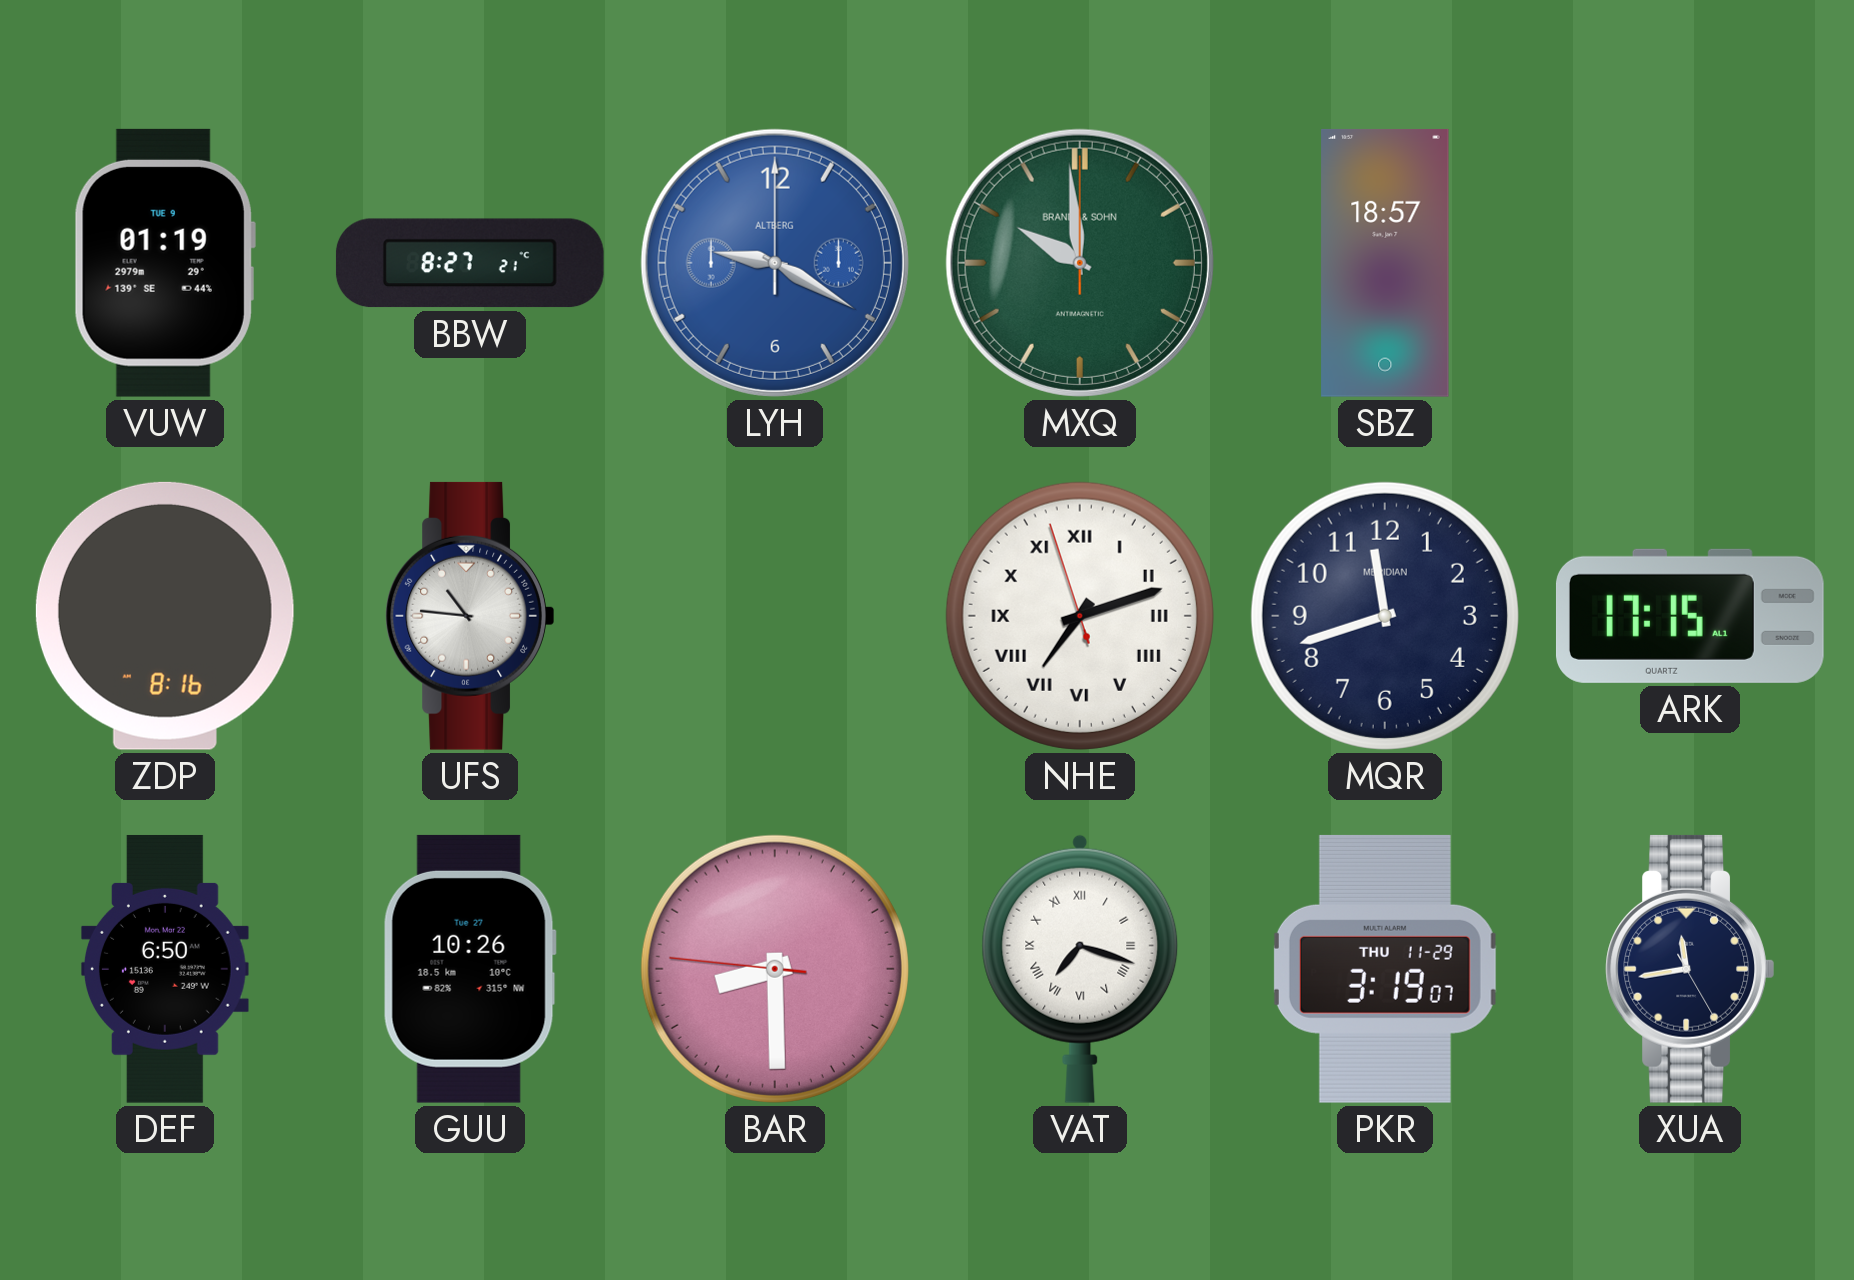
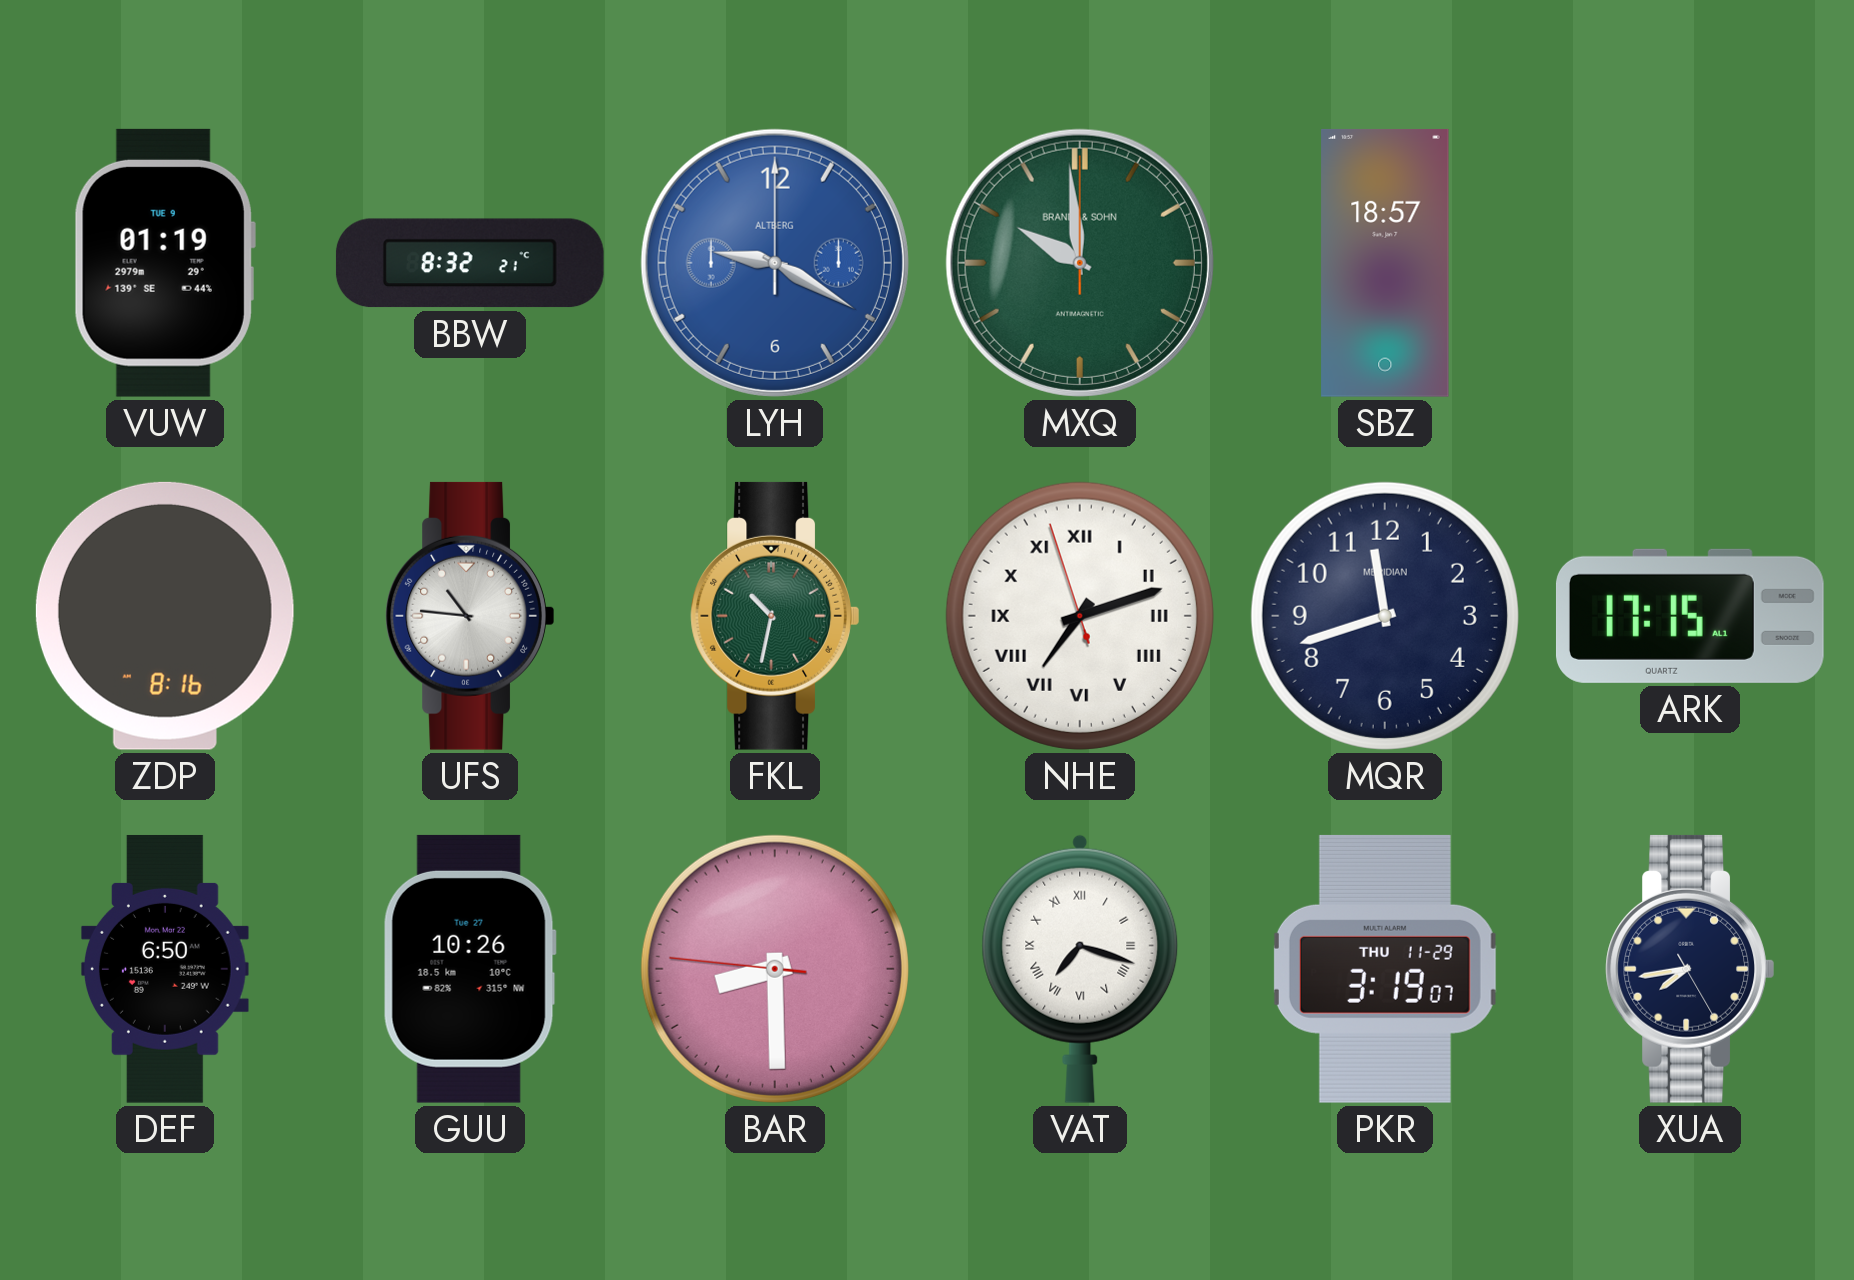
BBW: 8:27 -> 8:32 (470, 263)
FKL: none -> 10:32 (775, 616)
XUA: 11:43 -> 7:43 (1690, 969)
